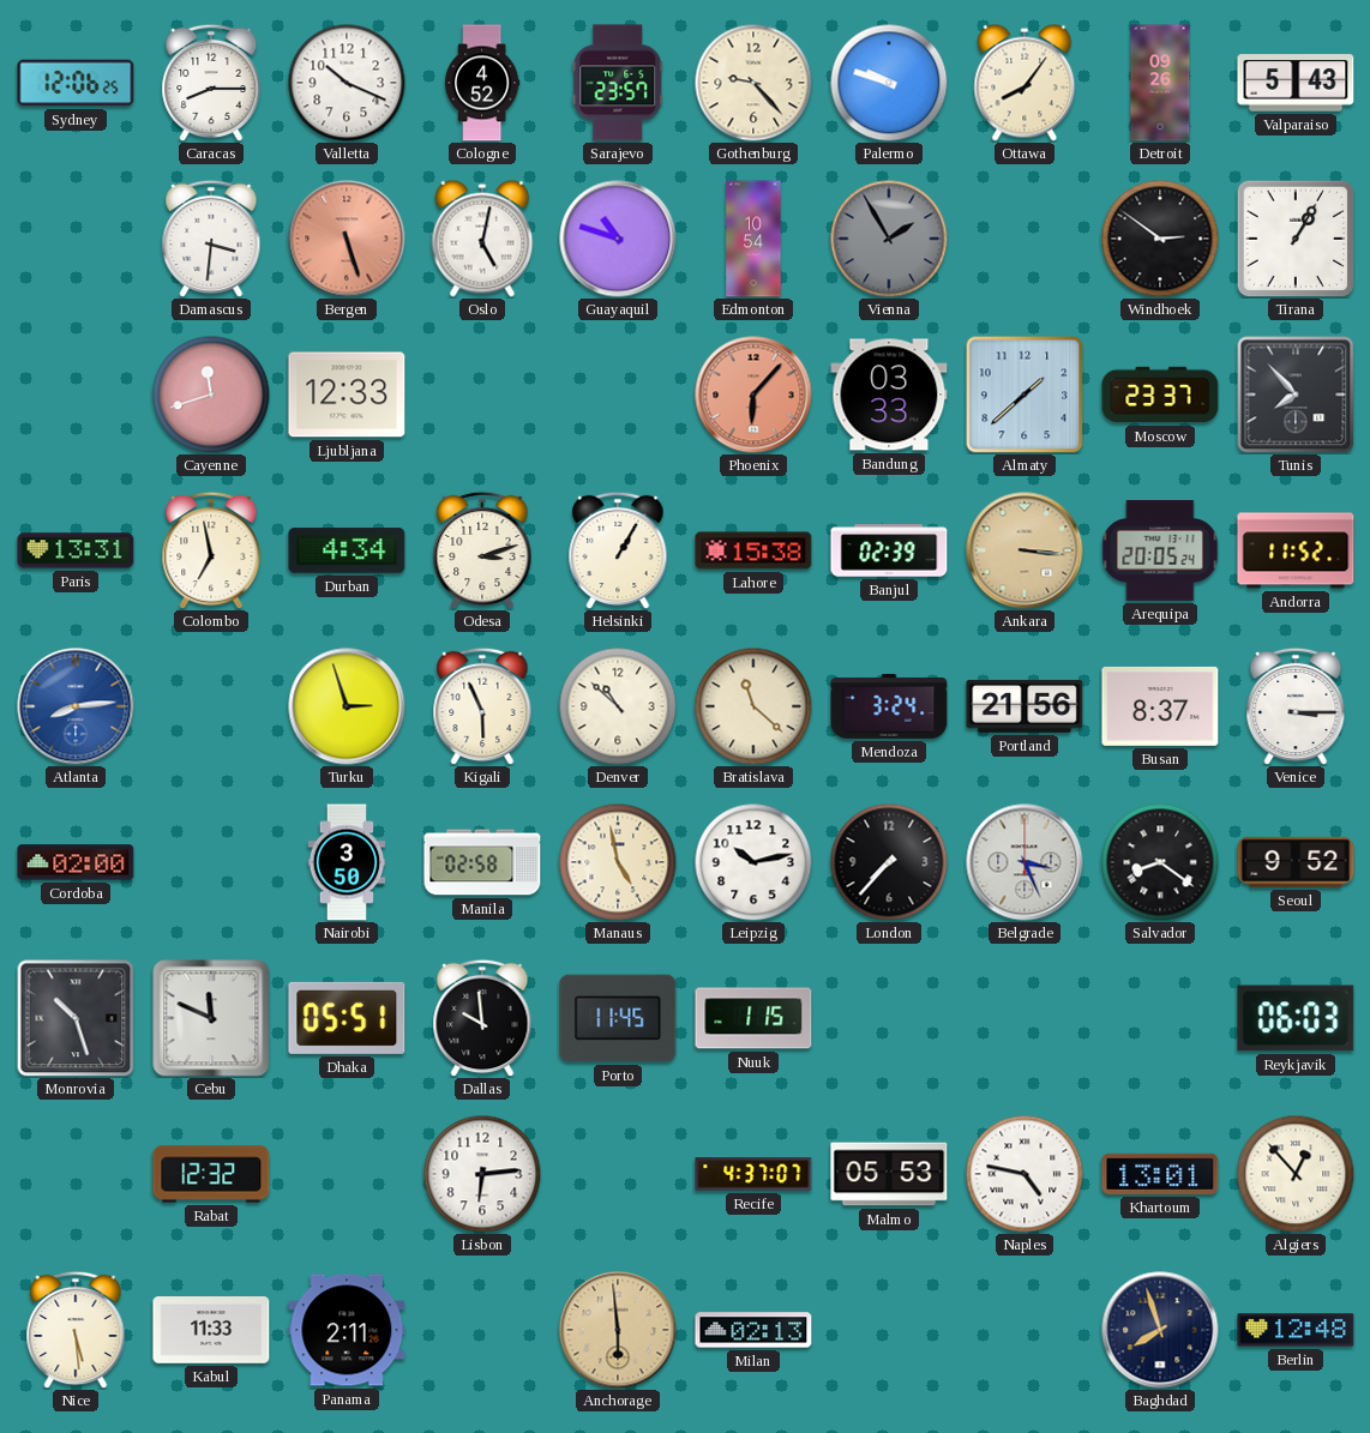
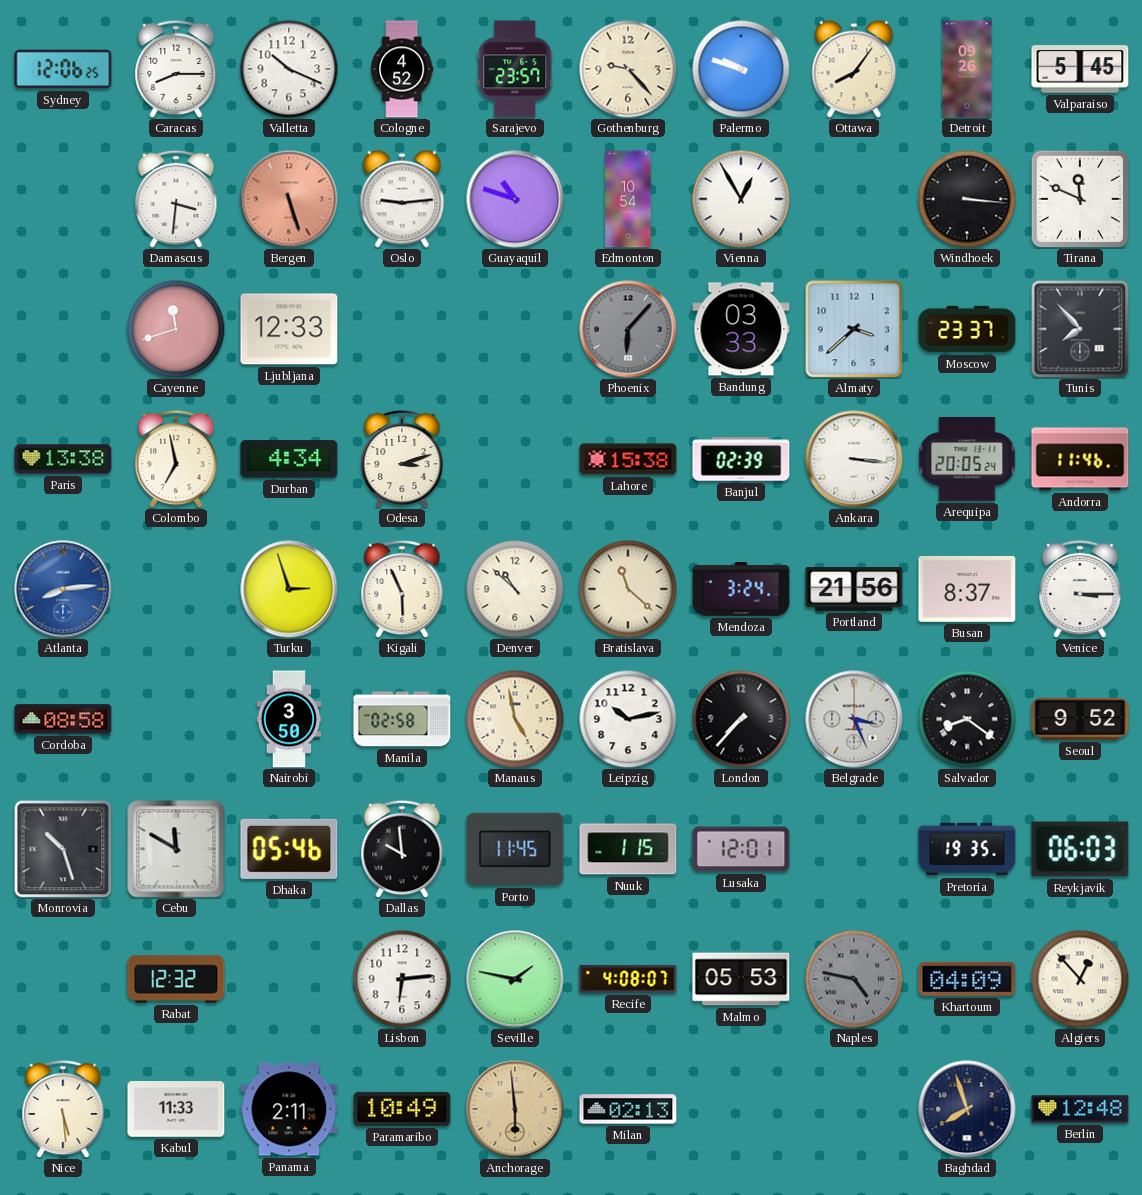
Valparaiso: 5:43 -> 5:45 (1080, 69)
Oslo: 5:02 -> 9:14 (402, 199)
Vienna: 1:55 -> 12:55 (741, 199)
Vienna dial: grey -> white (741, 199)
Windhoek: 2:51 -> 3:16 (967, 199)
Tirana: 1:05 -> 11:49 (1080, 199)
Phoenix dial: salmon -> grey (628, 329)
Almaty: 1:38 -> 3:38 (854, 329)
Paris: 13:31 -> 13:38 (63, 459)
Helsinki: 1:05 -> none (618, 550)
Ankara dial: champagne -> white (854, 459)
Andorra: 11:52 -> 11:46 (1080, 459)
Cordoba: 02:00 -> 08:58 (63, 719)
Cebu: 11:49 -> 11:50 (176, 849)
Dhaka: 05:51 -> 05:46 (289, 849)
Lusaka: none -> 12:01 (741, 849)
Pretoria: none -> 19:35 (967, 849)
Seville: none -> 1:47 (515, 979)
Recife: 4:37 -> 4:08 (628, 979)
Naples dial: white -> grey (854, 979)
Khartoum: 13:01 -> 04:09 (967, 979)
Paramaribo: none -> 10:49 (402, 1109)
